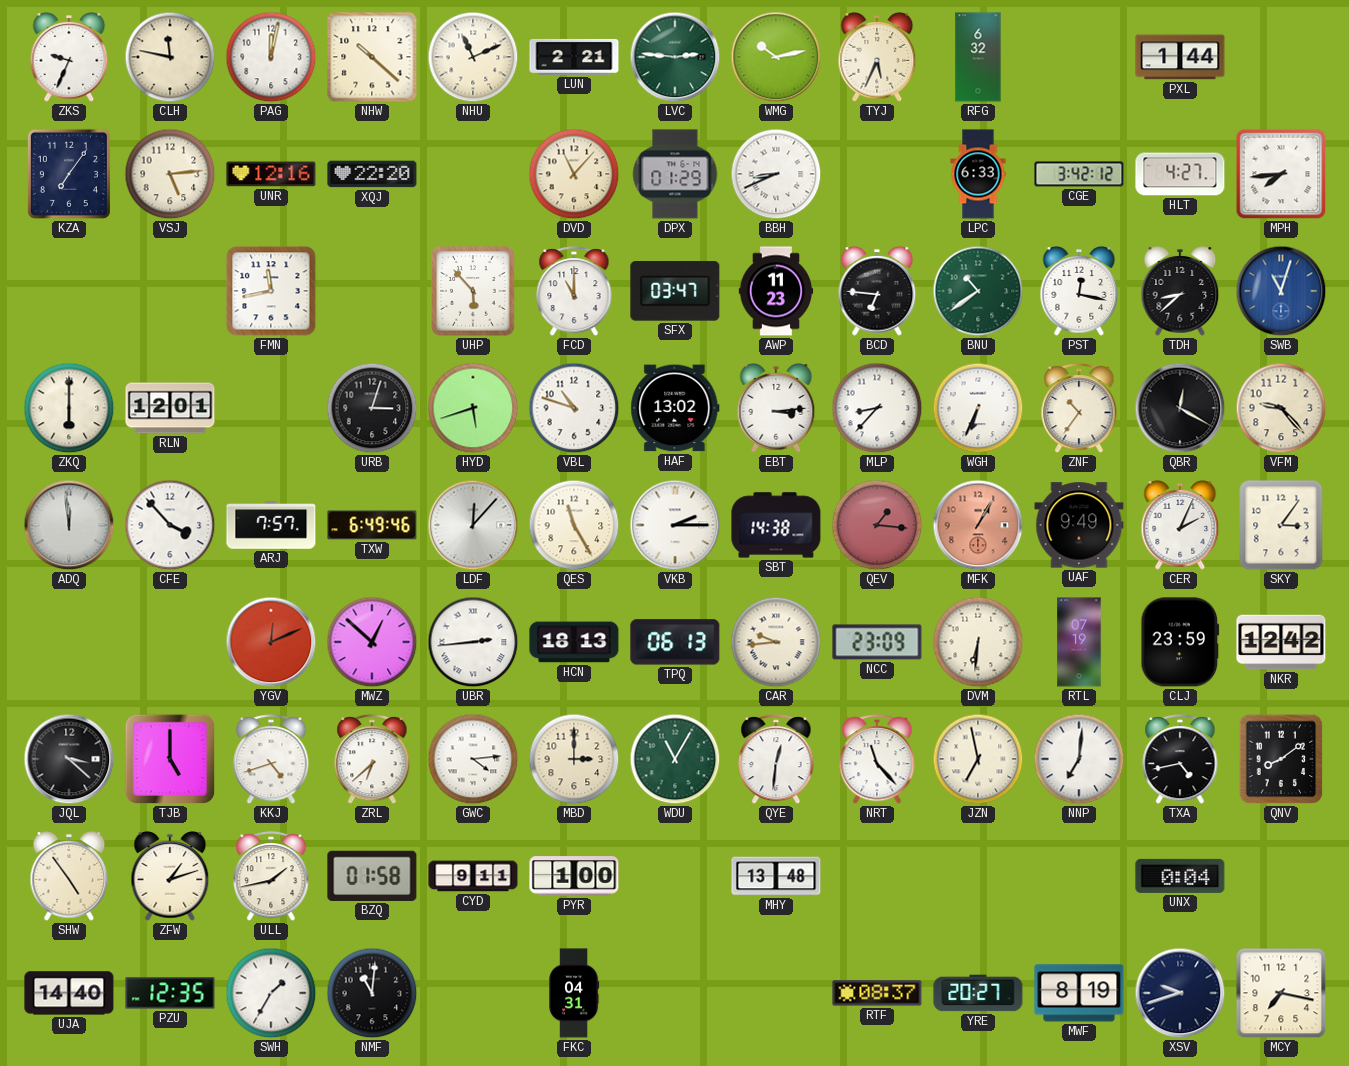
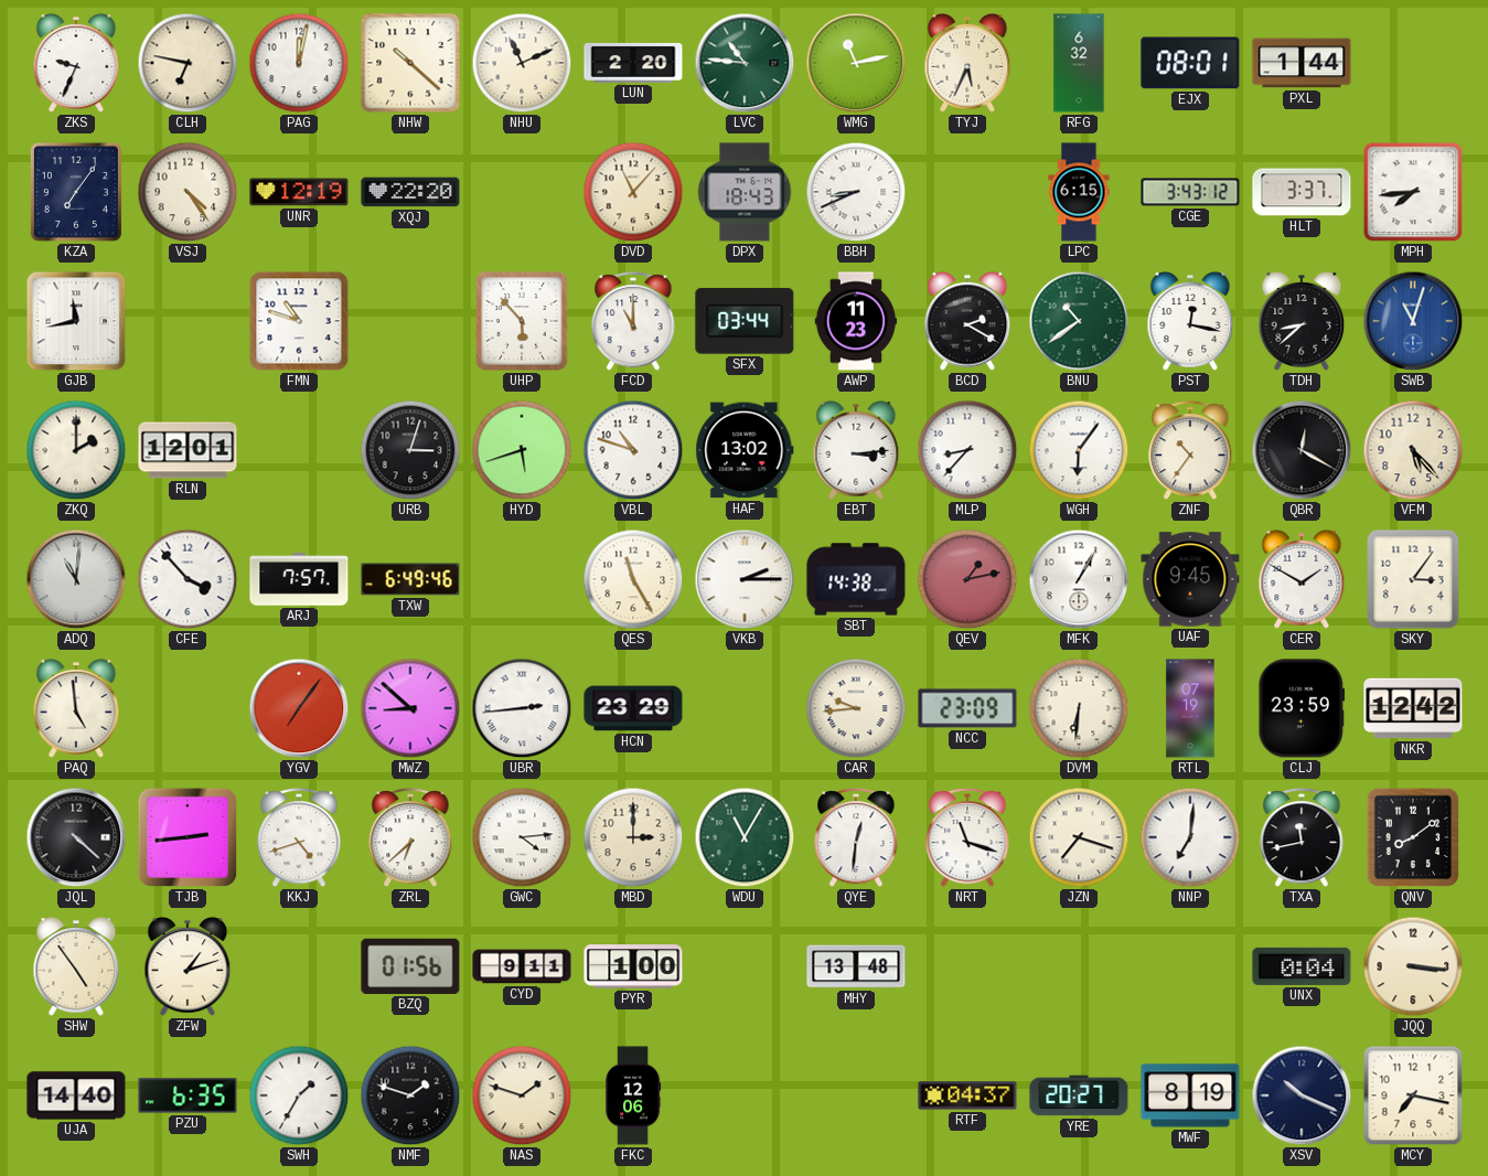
CLH: 11:47 -> 6:47 (188, 63)
LUN: 2:21 -> 2:20 (633, 63)
LVC: 2:46 -> 10:46 (745, 63)
WMG: 10:13 -> 11:13 (856, 63)
EJX: none -> 08:01 (1190, 63)
VSJ: 5:14 -> 4:24 (188, 192)
UNR: 12:16 -> 12:19 (299, 192)
DPX: 01:29 -> 18:43 (745, 192)
LPC: 6:33 -> 6:15 (1079, 192)
CGE: 3:42 -> 3:43 (1190, 192)
HLT: 4:27 -> 3:37 (1302, 192)
GJB: none -> 11:43 (76, 321)
FMN: 11:43 -> 10:48 (299, 321)
SFX: 03:47 -> 03:44 (745, 321)
BCD: 6:46 -> 2:20 (967, 321)
ZKQ: 6:00 -> 2:00 (76, 450)
WGH: 6:34 -> 6:06 (1079, 450)
VFM: 9:23 -> 5:23 (1413, 450)
ADQ: 11:59 -> 11:01 (76, 579)
LDF: 12:07 -> none (473, 525)
QEV: 1:16 -> 1:13 (967, 579)
MFK dial: salmon -> white (1079, 579)
UAF: 9:49 -> 9:45 (1190, 579)
CER: 2:04 -> 1:50 (1302, 579)
PAQ: none -> 4:59 (76, 708)
YGV: 12:11 -> 7:06 (299, 708)
MWZ: 12:52 -> 8:52 (410, 708)
HCN: 18:13 -> 23:29 (633, 708)
TPQ: 06:13 -> none (675, 642)
JQL: 3:22 -> 4:22 (76, 837)
TJB: 5:00 -> 2:44 (188, 837)
NRT: 11:23 -> 11:18 (967, 838)
JZN: 6:58 -> 7:18 (1079, 837)
TXA: 4:43 -> 11:43 (1302, 838)
ULL: 1:43 -> none (271, 877)
BZQ: 01:58 -> 01:56 (410, 966)
JQQ: none -> 3:16 (1413, 966)
PZU: 12:35 -> 6:35 (188, 1095)
NMF: 11:01 -> 1:48 (410, 1095)
NAS: none -> 1:48 (522, 1095)
FKC: 04:31 -> 12:06 (633, 1095)
RTF: 08:37 -> 04:37 (967, 1095)
XSV: 9:42 -> 10:19 (1302, 1095)
